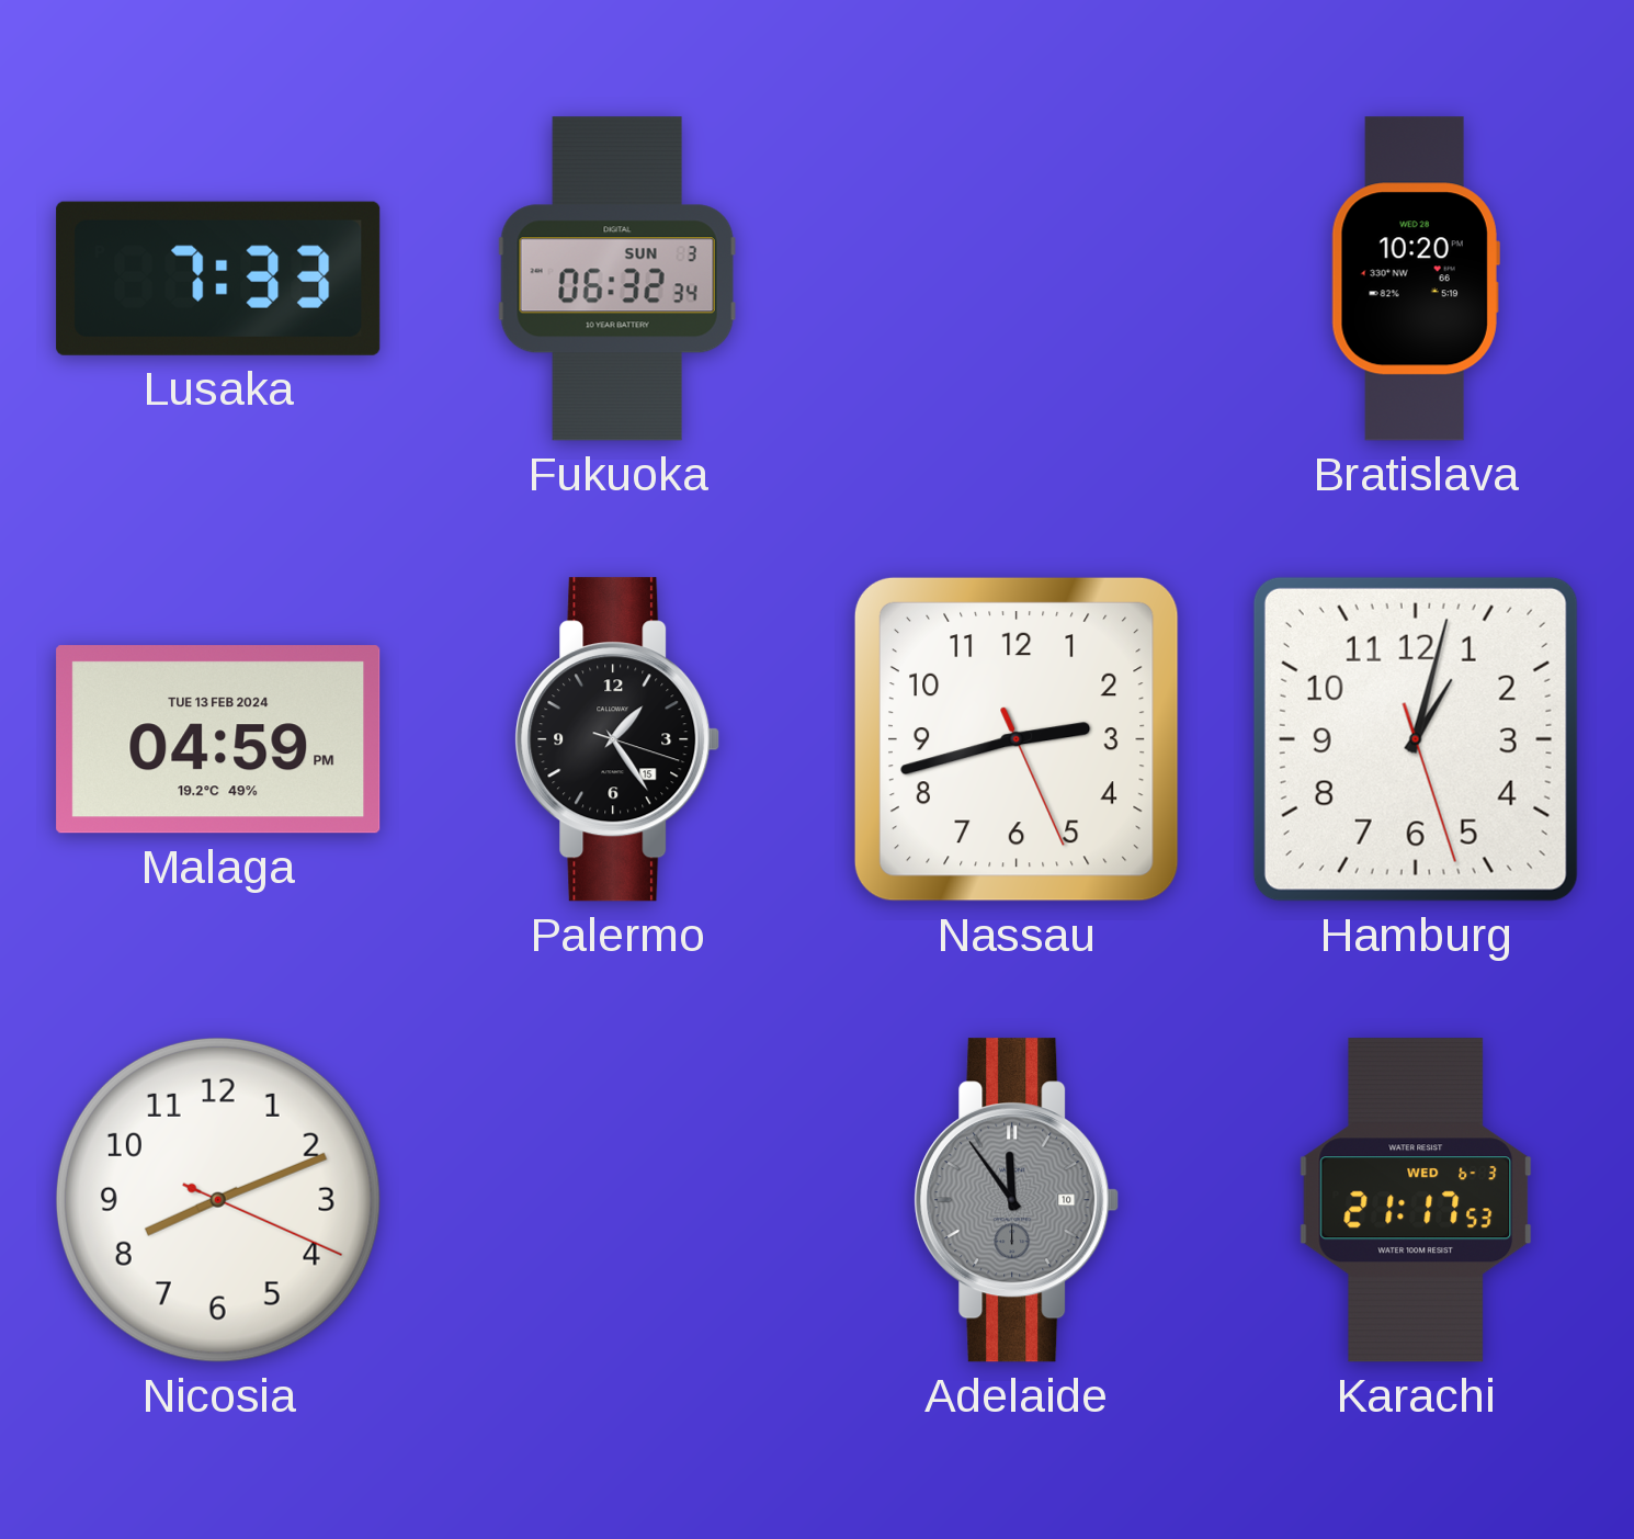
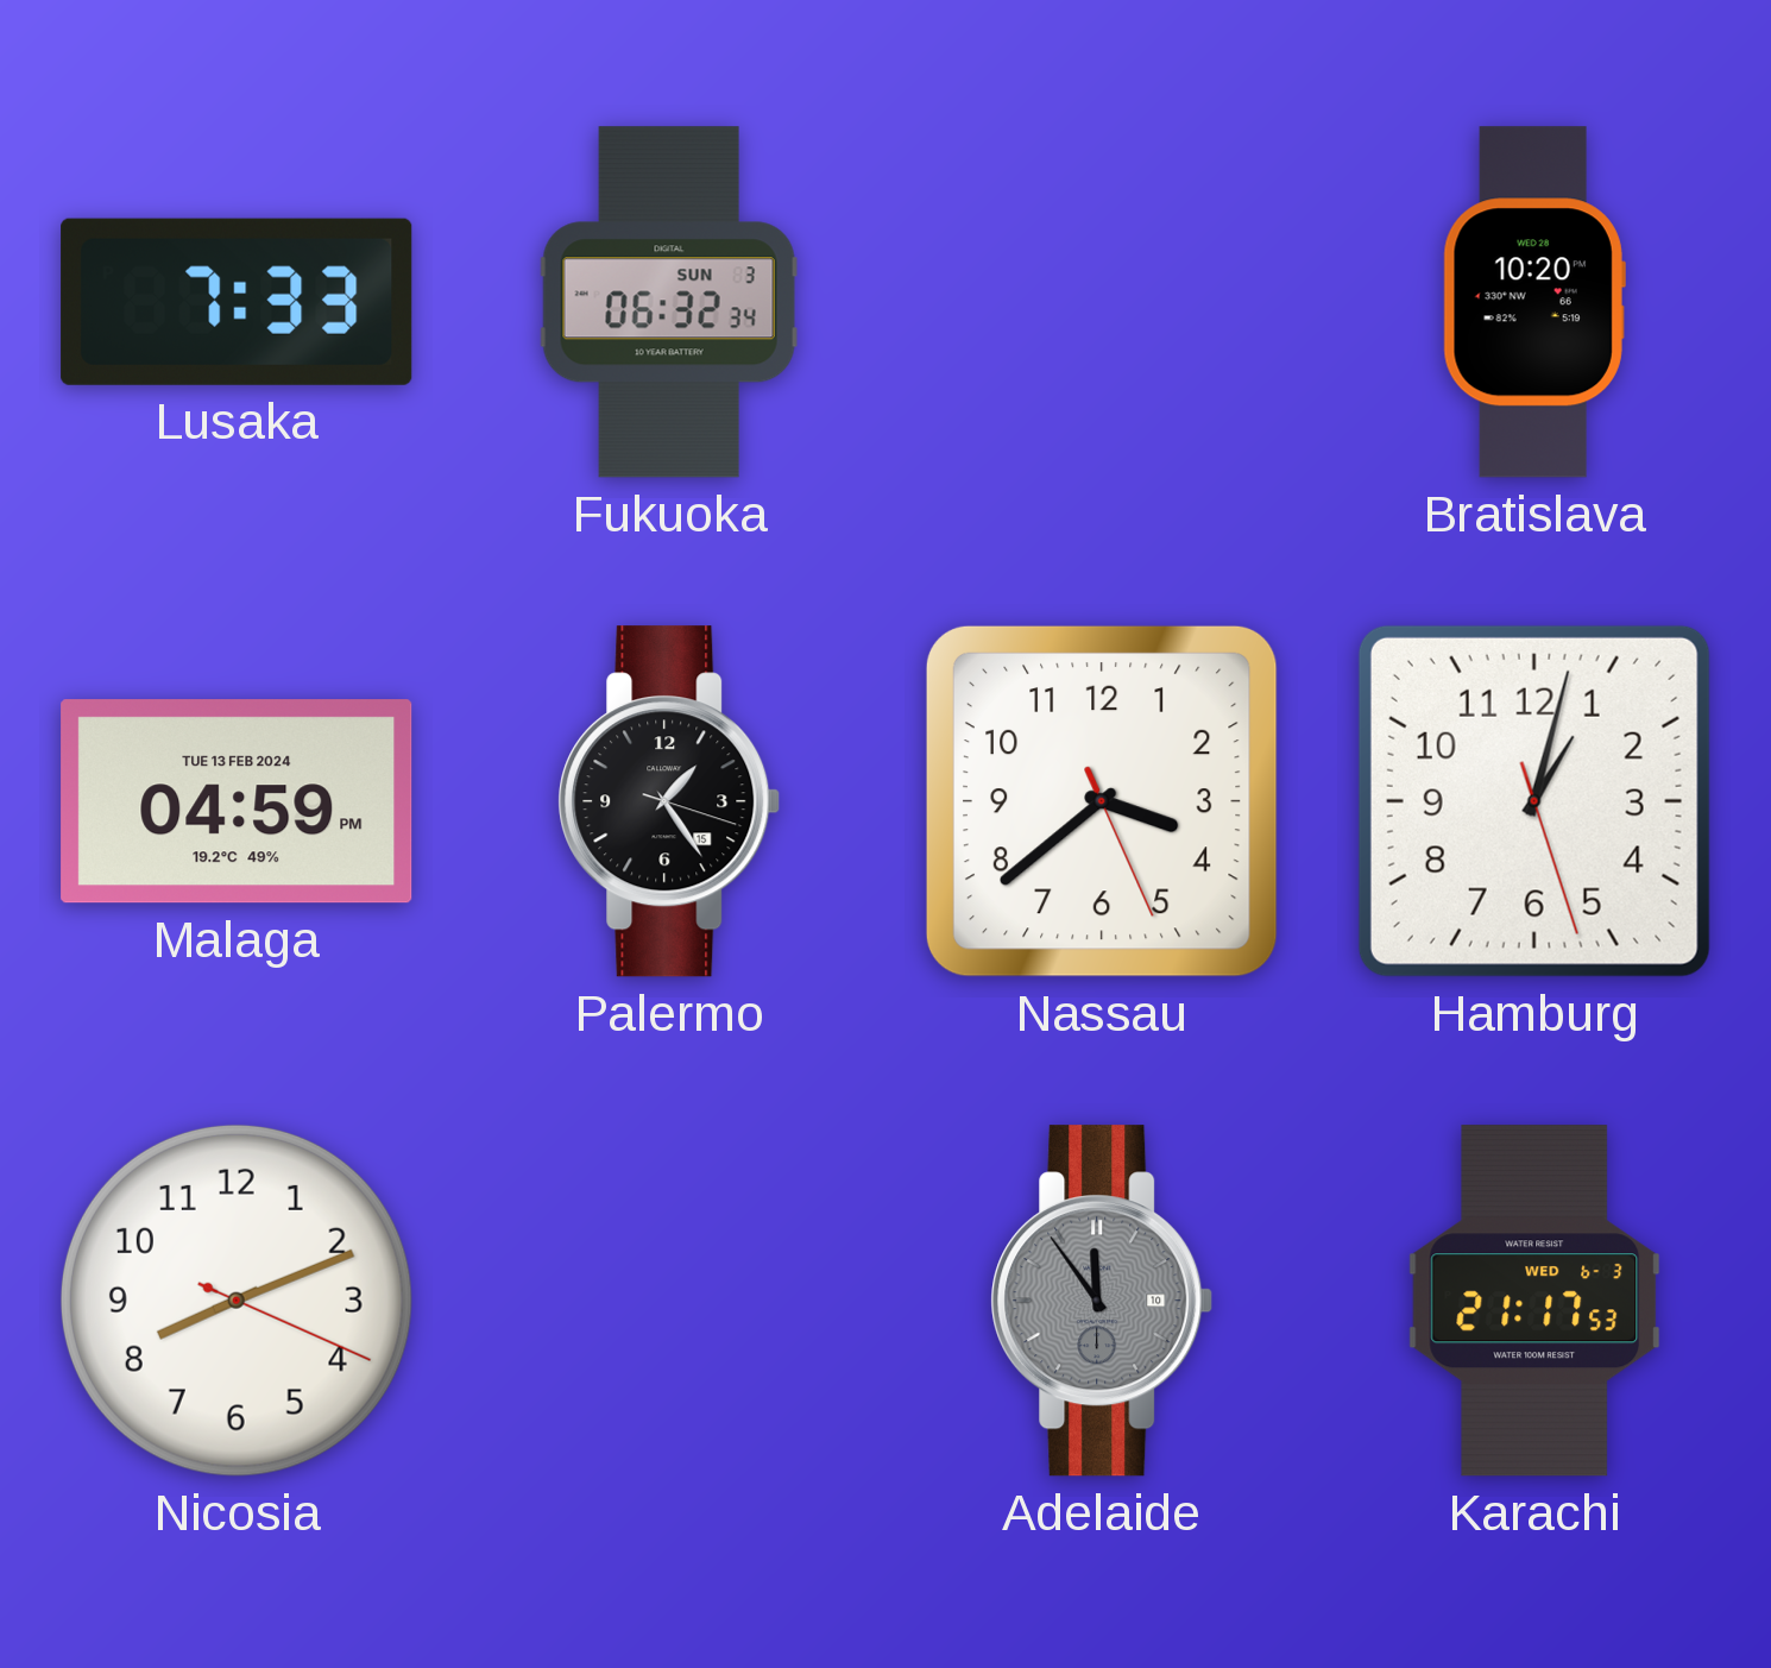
Nassau: 2:42 -> 3:38 (1102, 801)
